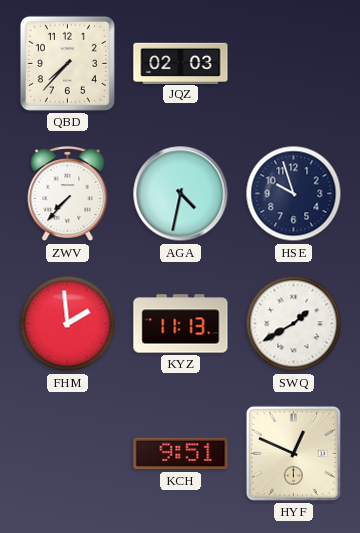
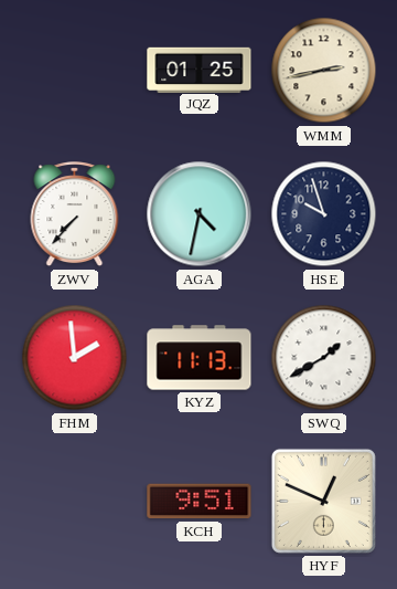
QBD: 7:37 -> none (67, 63)
JQZ: 02:03 -> 01:25 (200, 70)
WMM: none -> 2:43 (324, 71)
